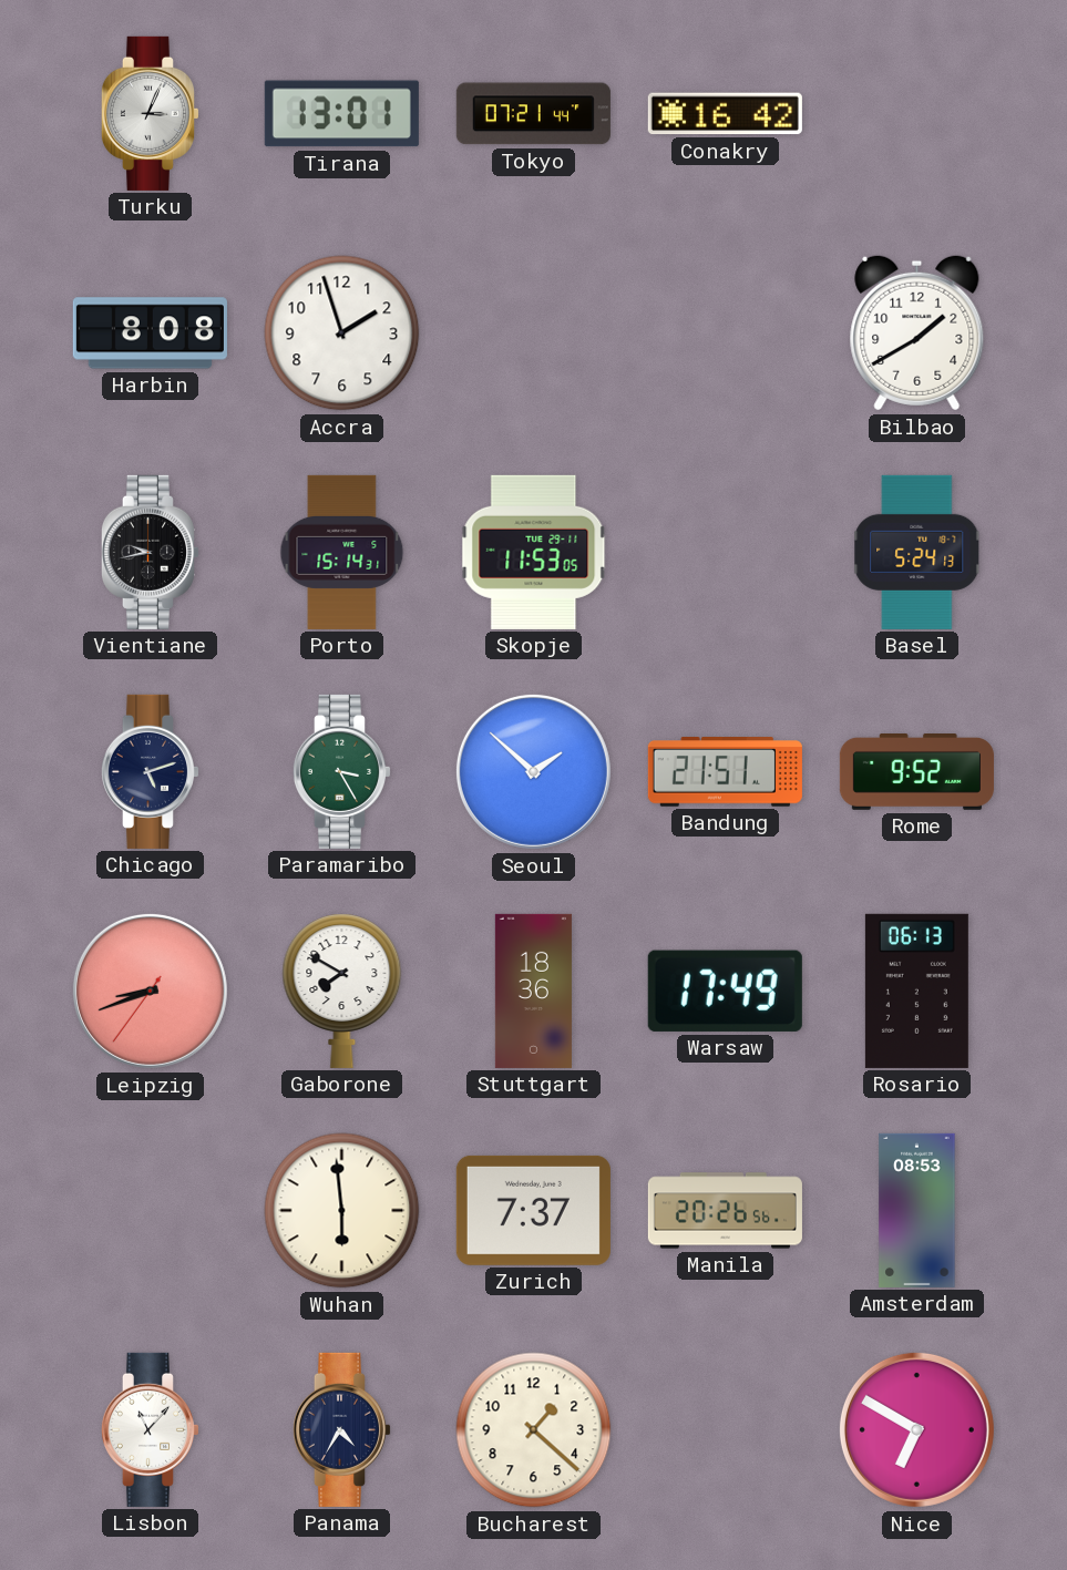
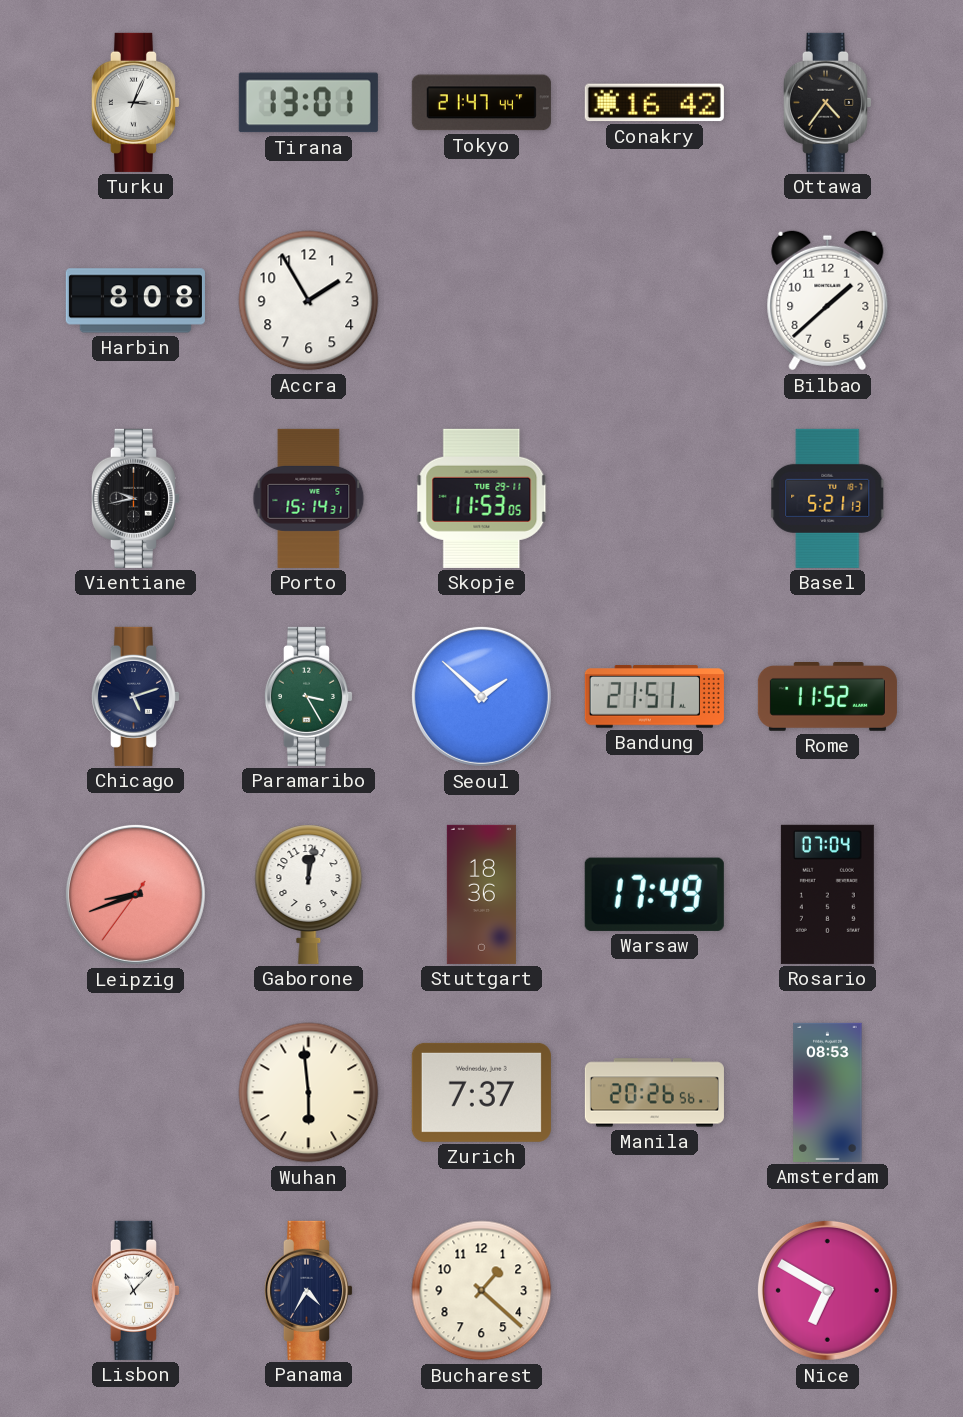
Tokyo: 07:21 -> 21:47 (481, 103)
Ottawa: none -> 4:36 (827, 102)
Accra: 1:57 -> 1:55 (309, 301)
Bilbao: 1:40 -> 1:38 (828, 301)
Basel: 5:24 -> 5:21 (828, 498)
Rome: 9:52 -> 11:52 (827, 697)
Gaborone: 7:50 -> 12:02 (309, 894)
Rosario: 06:13 -> 07:04 (827, 894)
